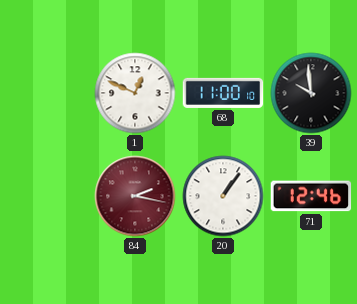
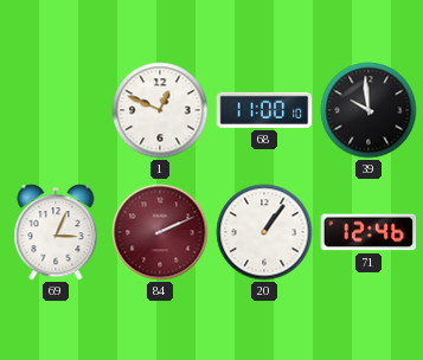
69: none -> 3:04 (56, 232)
84: 2:17 -> 2:11 (160, 232)
